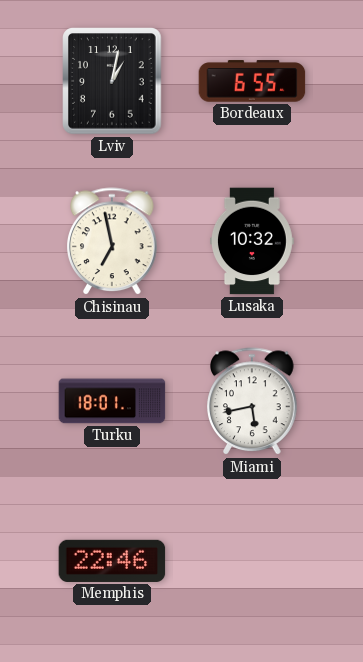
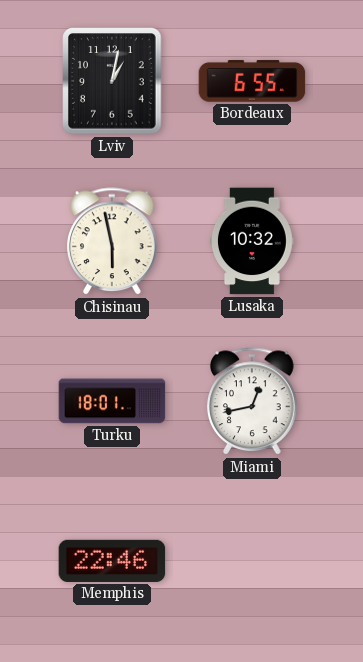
Chisinau: 6:58 -> 5:58 (112, 242)
Miami: 5:43 -> 12:43 (252, 402)
